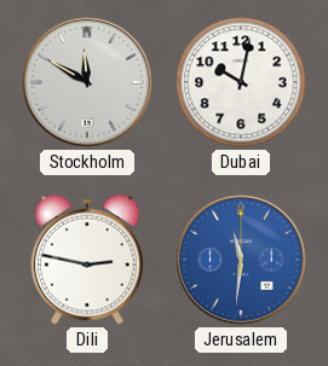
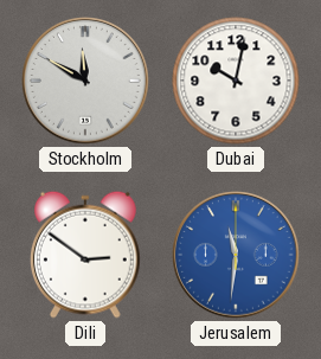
Dili: 2:47 -> 2:51 (85, 255)
